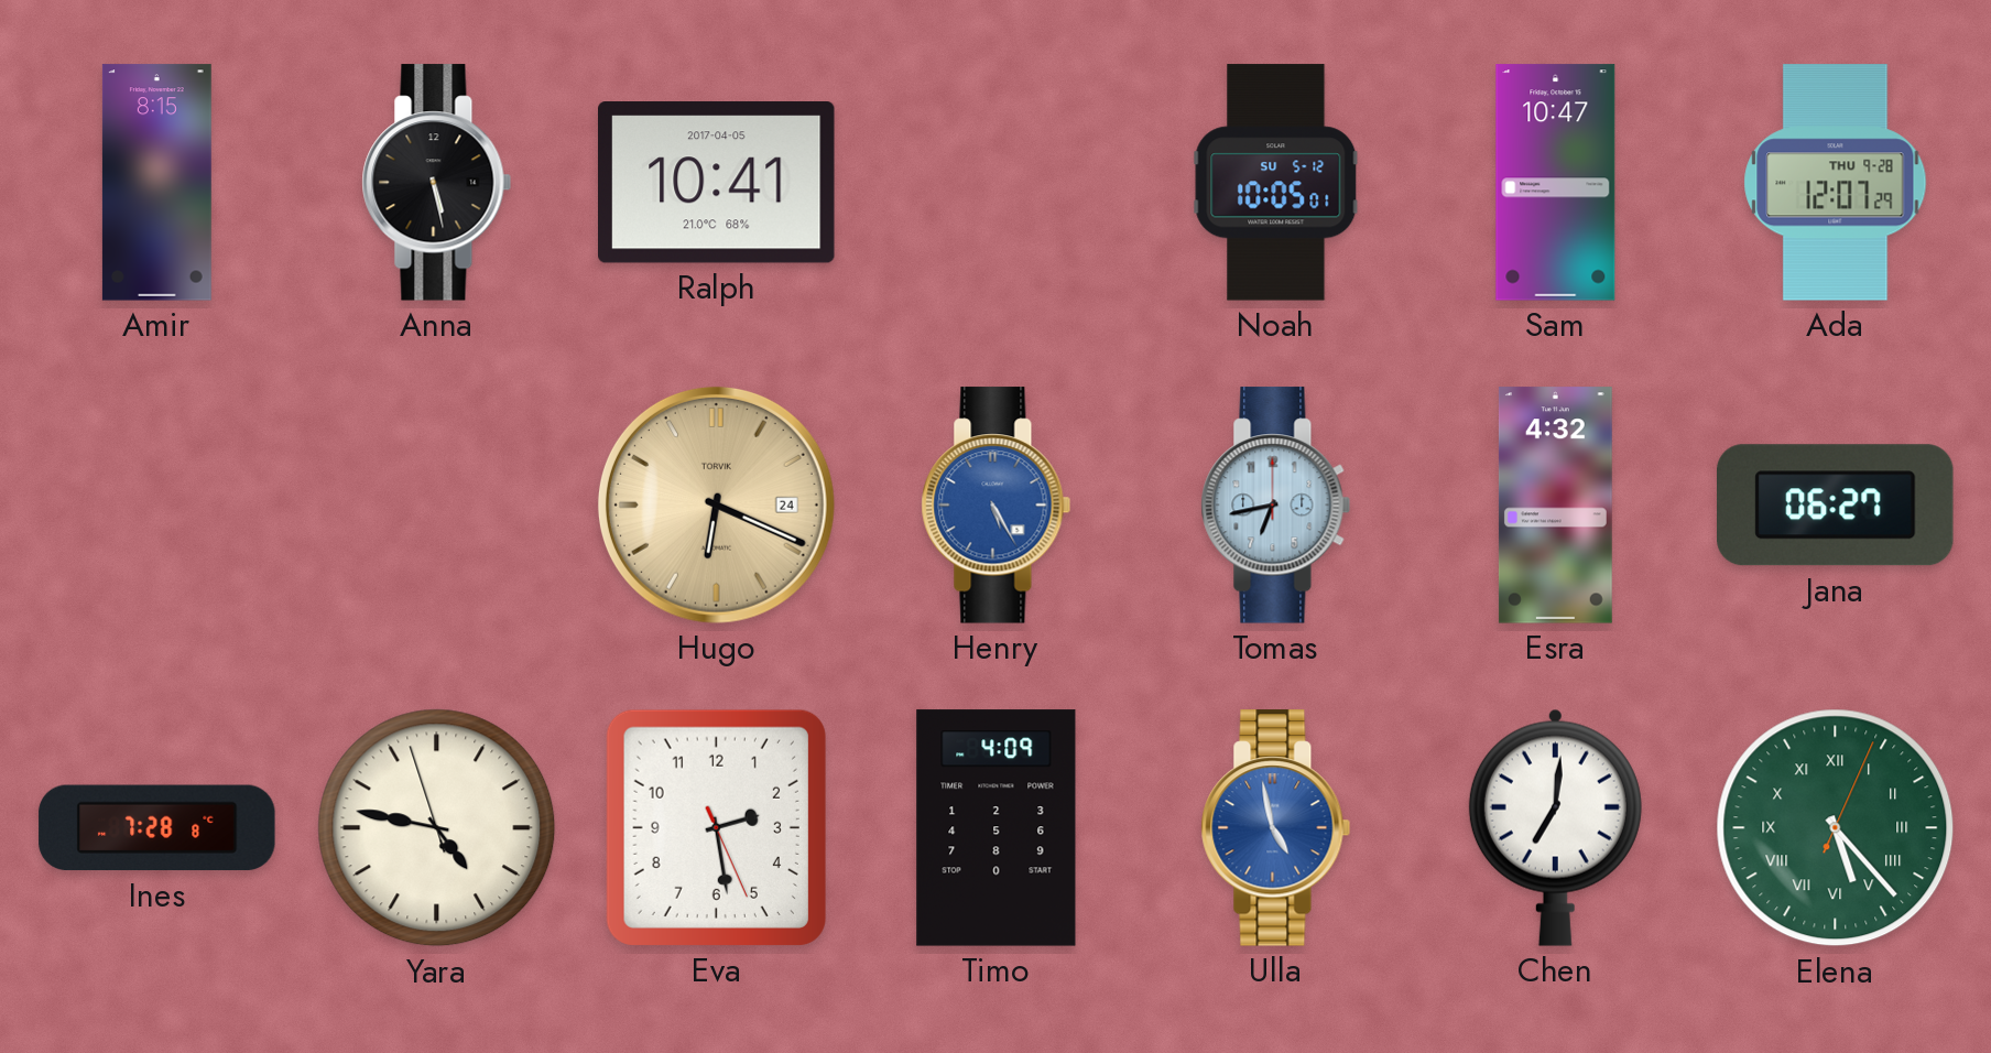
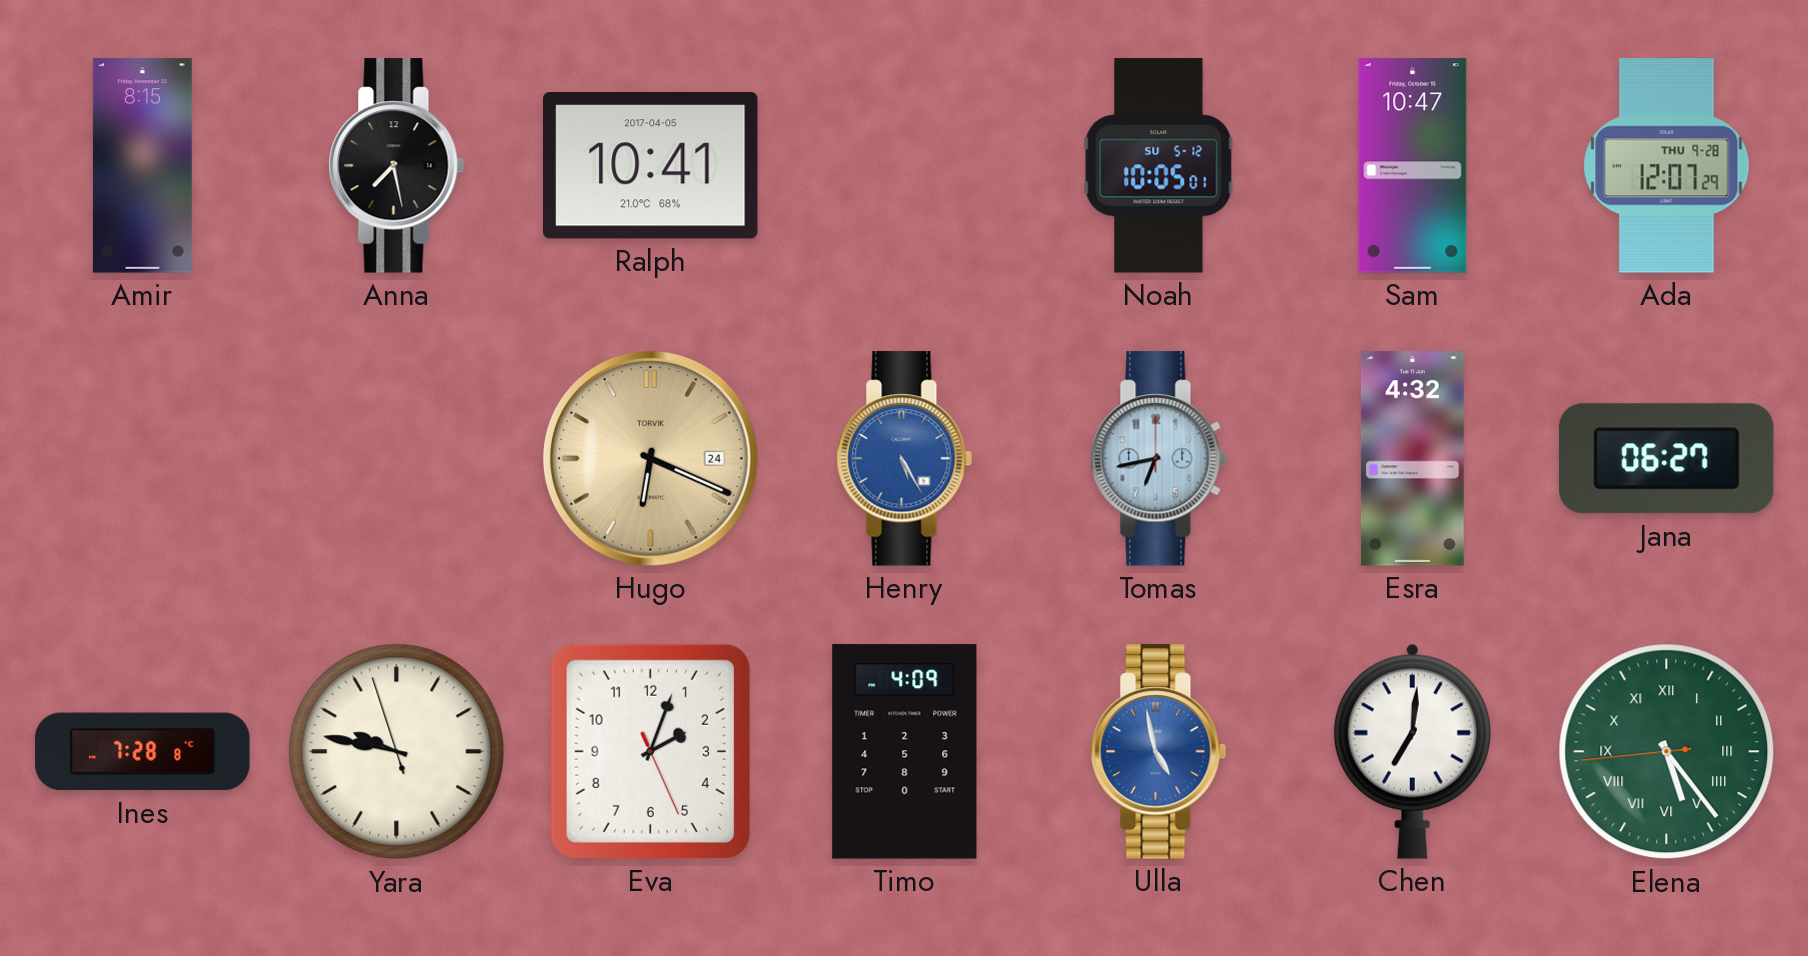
Anna: 5:28 -> 7:28 (397, 166)
Yara: 4:46 -> 9:46 (397, 752)
Eva: 2:28 -> 2:03 (650, 751)
Elena: 5:23:04 -> 5:23:44 (1667, 752)
